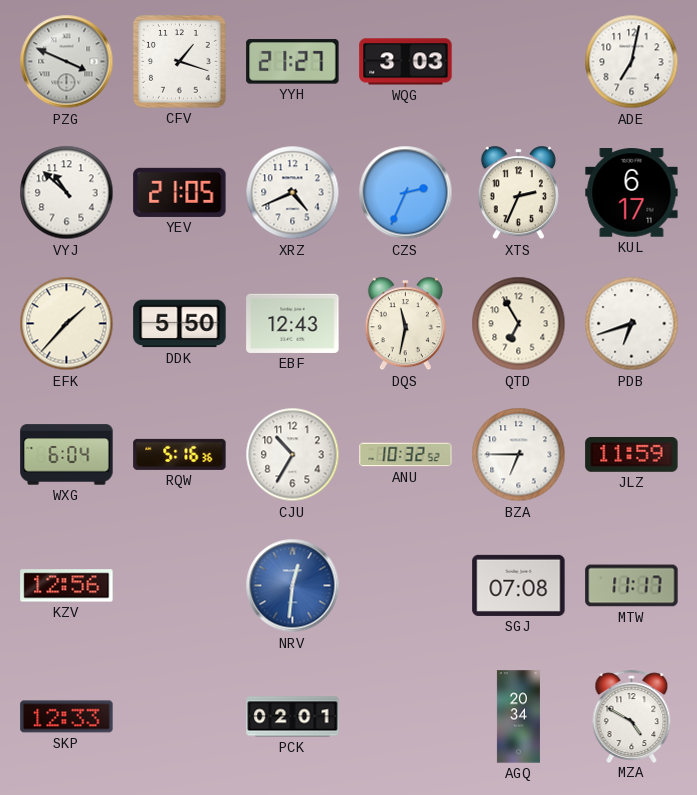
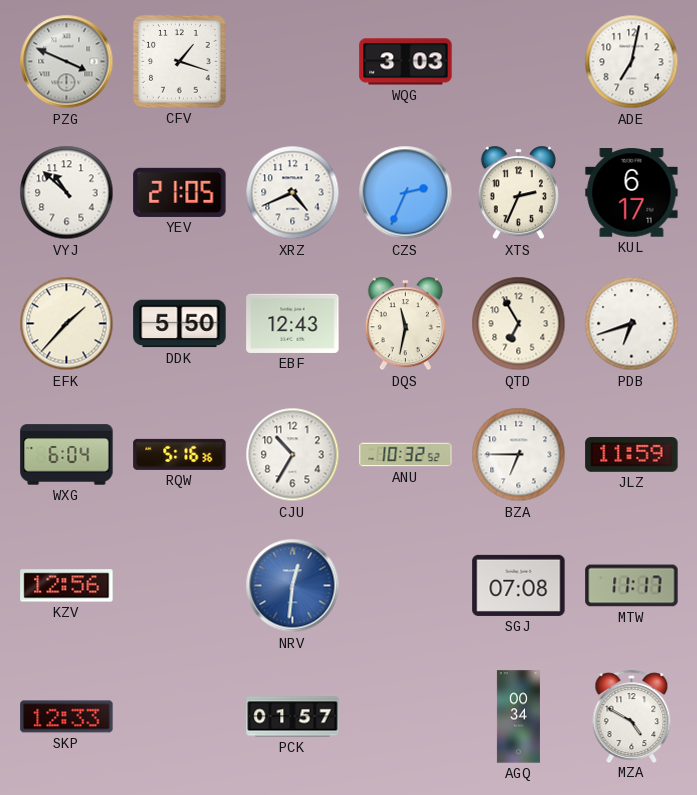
YYH: 21:27 -> none (293, 62)
PCK: 02:01 -> 01:57 (293, 717)
AGQ: 20:34 -> 00:34 (518, 717)
